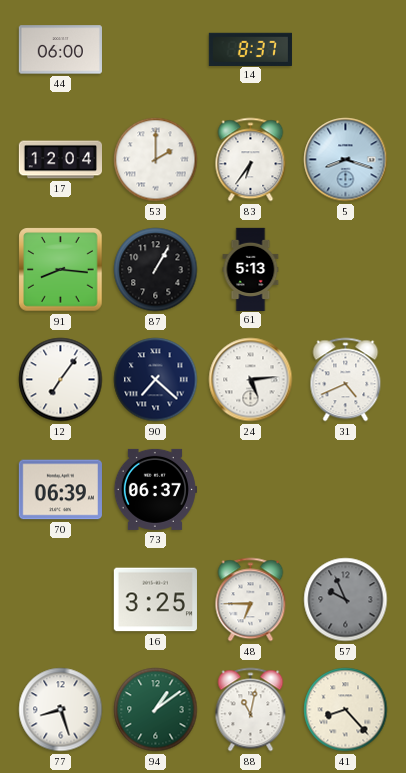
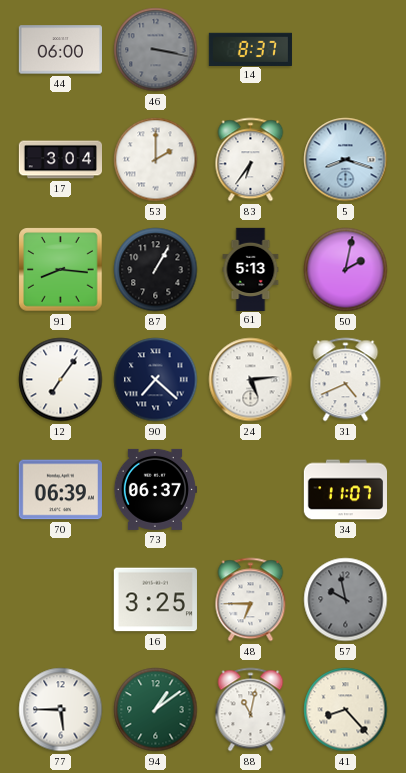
46: none -> 3:17 (156, 50)
17: 12:04 -> 3:04 (60, 160)
50: none -> 2:02 (346, 270)
34: none -> 11:07 (345, 490)
57: 9:56 -> 9:58 (346, 600)
77: 8:27 -> 5:45 (61, 710)
